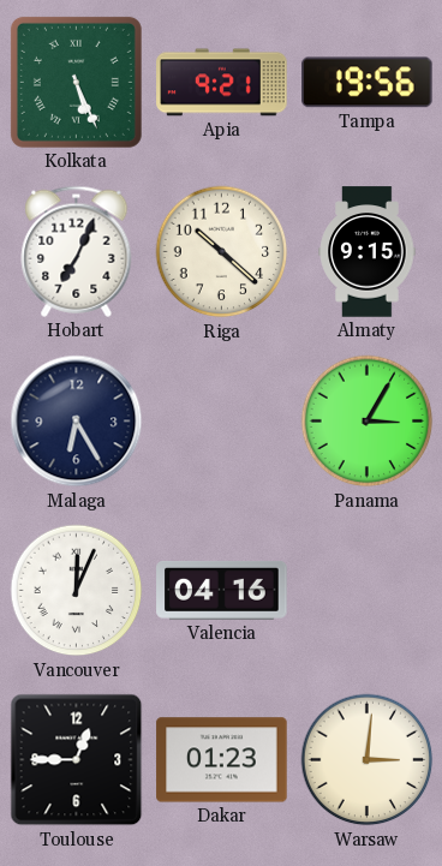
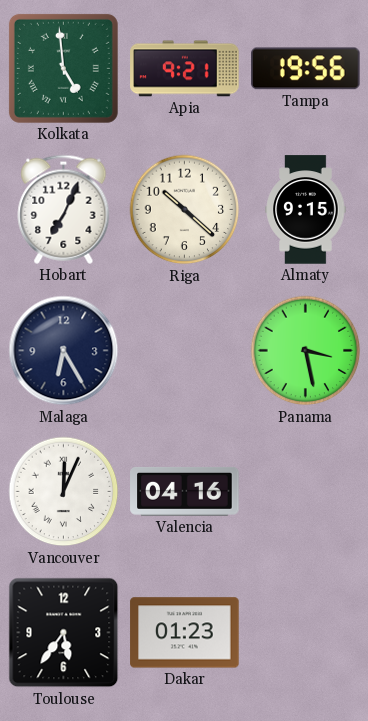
Kolkata: 5:26 -> 4:59 (63, 68)
Panama: 3:05 -> 3:28 (306, 351)
Toulouse: 12:45 -> 5:36 (64, 633)
Warsaw: 3:01 -> none (368, 760)
